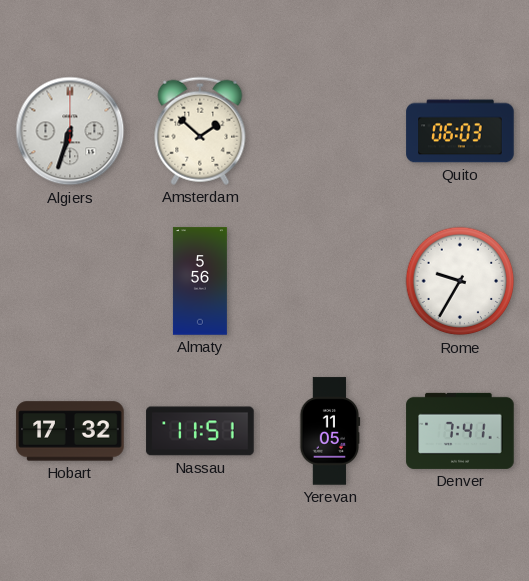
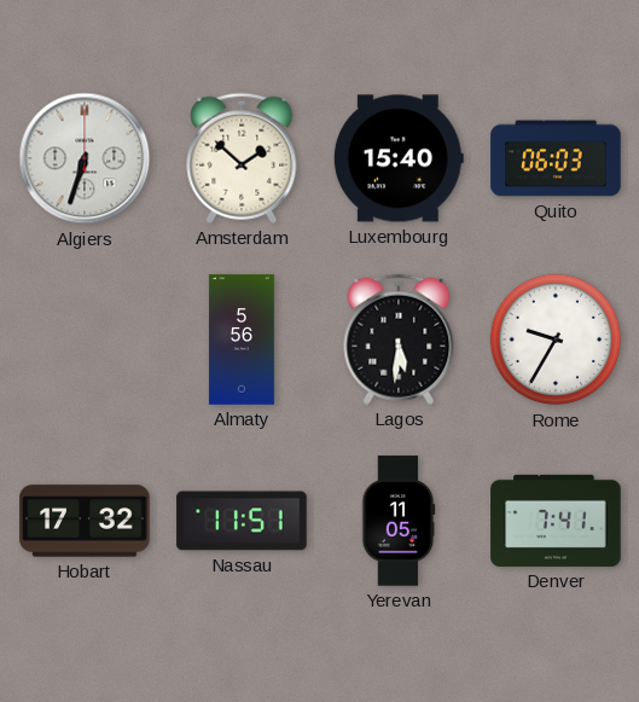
Luxembourg: none -> 15:40 (399, 158)
Lagos: none -> 5:31 (399, 340)
